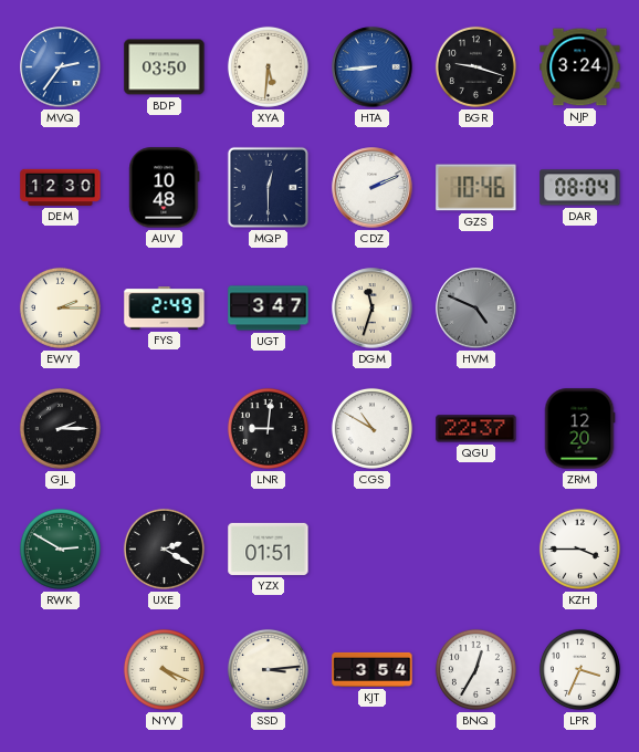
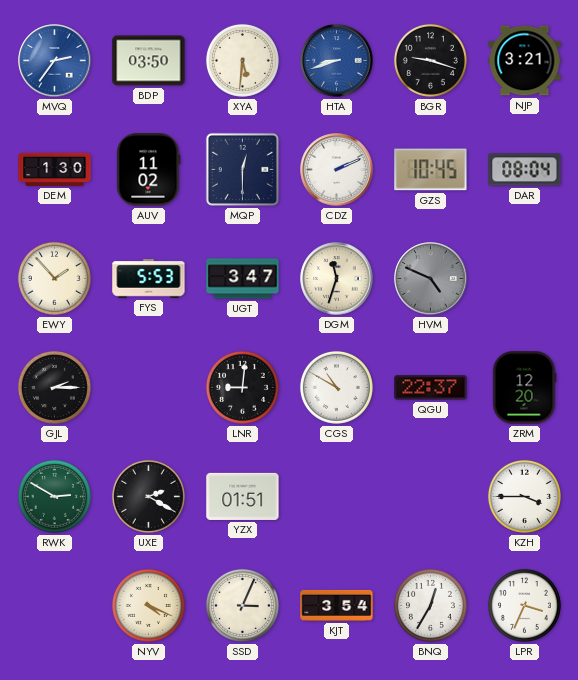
HTA: 8:44 -> 8:42 (337, 61)
NJP: 3:24 -> 3:21 (525, 61)
DEM: 12:30 -> 1:30 (55, 169)
AUV: 10:48 -> 11:02 (149, 170)
GZS: 10:46 -> 10:45 (431, 170)
EWY: 2:15 -> 1:53 (54, 278)
FYS: 2:49 -> 5:53 (149, 279)
SSD: 3:14 -> 3:04 (242, 605)
